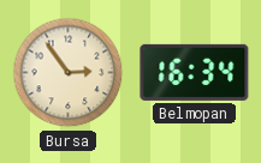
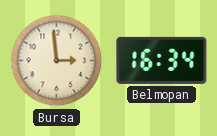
Bursa: 2:54 -> 2:59 (57, 61)
